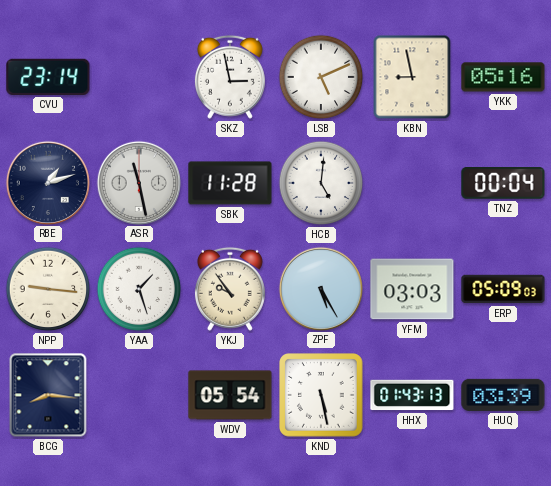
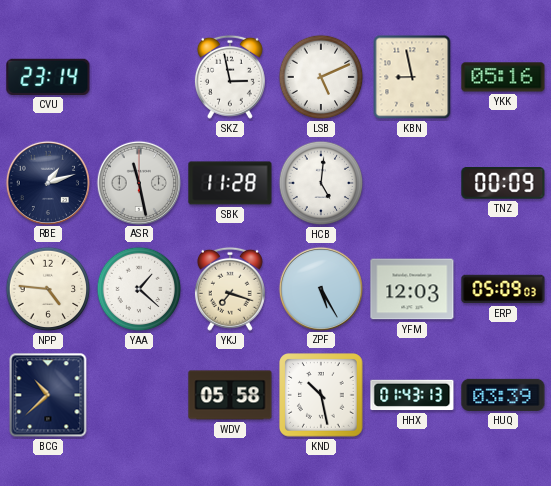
TNZ: 00:04 -> 00:09 (503, 184)
NPP: 9:16 -> 4:46 (48, 289)
YAA: 1:27 -> 1:22 (139, 289)
YKJ: 9:54 -> 7:18 (230, 289)
YFM: 03:03 -> 12:03 (412, 289)
BCG: 8:16 -> 10:38 (48, 395)
WDV: 05:54 -> 05:58 (230, 395)
KND: 5:28 -> 10:28 (322, 396)
